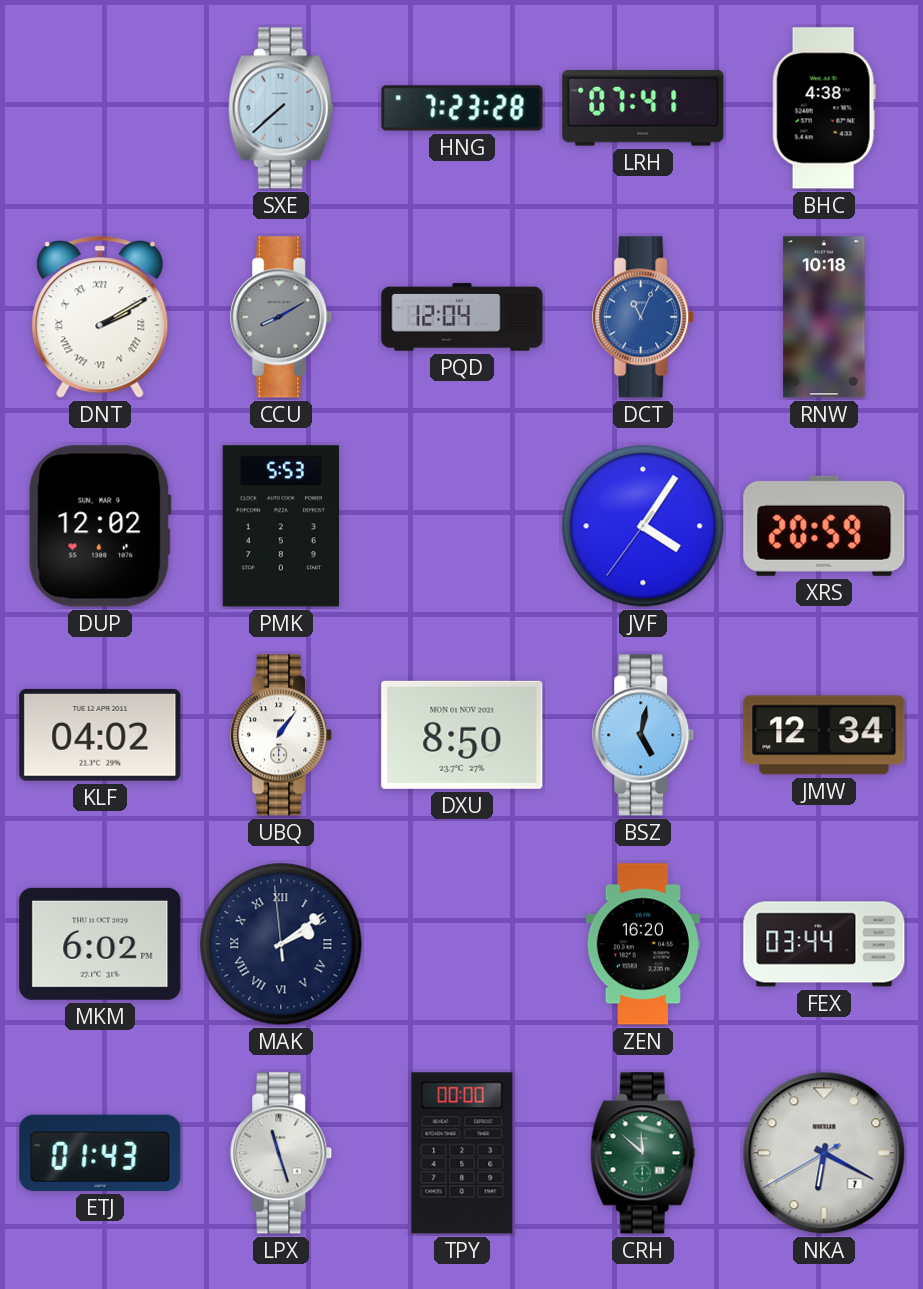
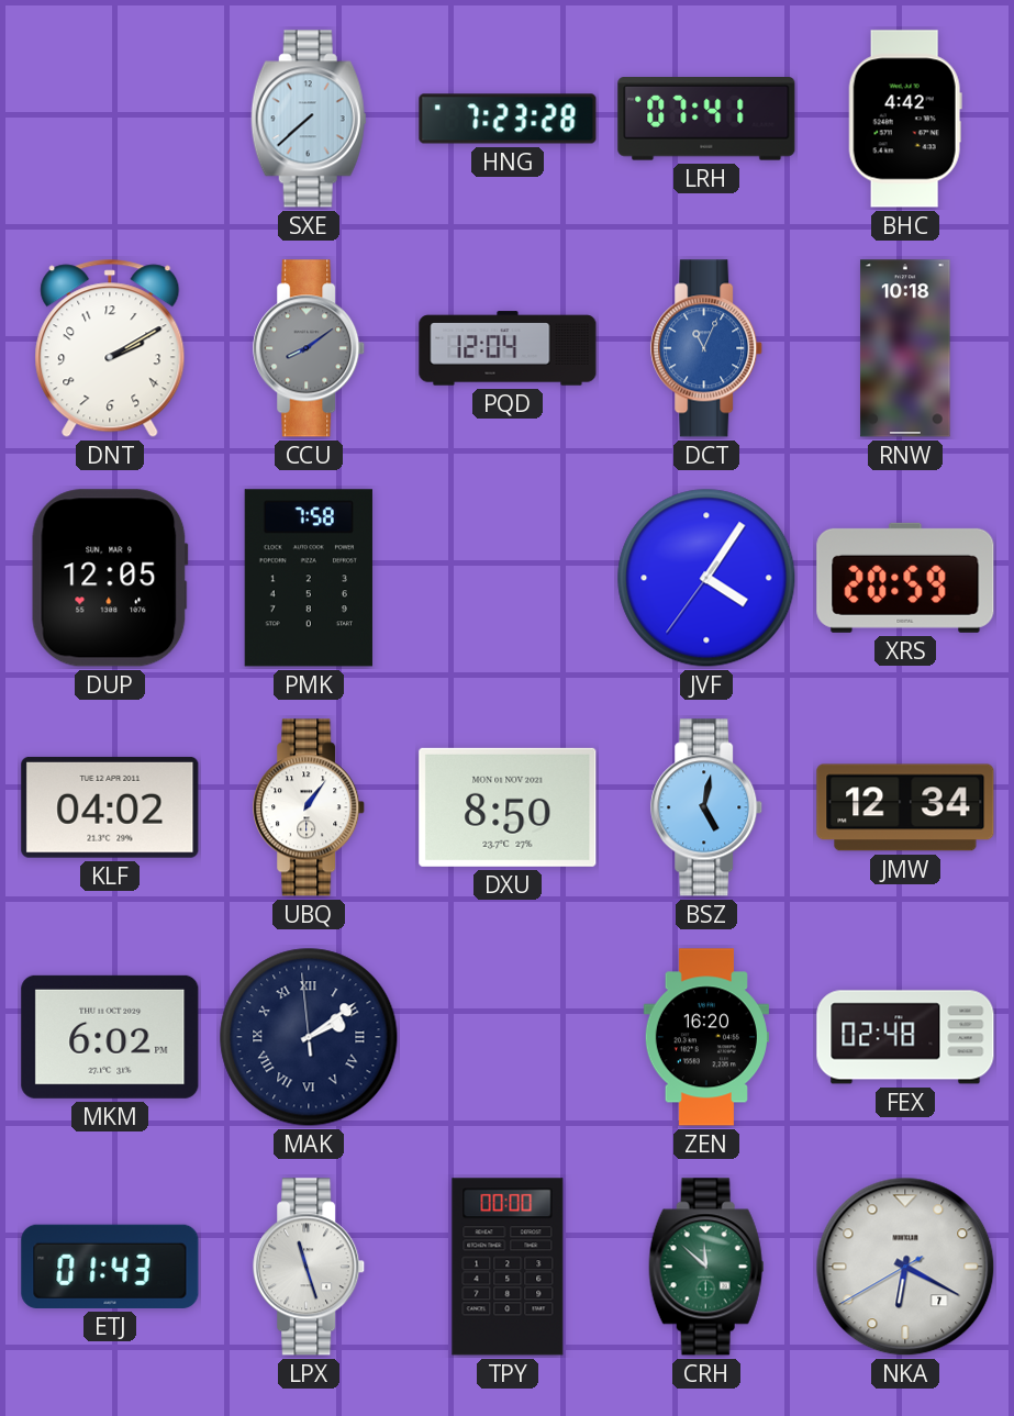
BHC: 4:38 -> 4:42 (905, 119)
DNT numerals: Roman -> Arabic (110, 348)
CCU: 8:10 -> 8:09 (310, 348)
DUP: 12:02 -> 12:05 (110, 578)
PMK: 5:53 -> 7:58 (309, 578)
FEX: 03:44 -> 02:48 (905, 1037)
